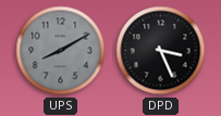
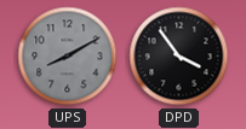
DPD: 3:26 -> 3:54 (179, 57)
